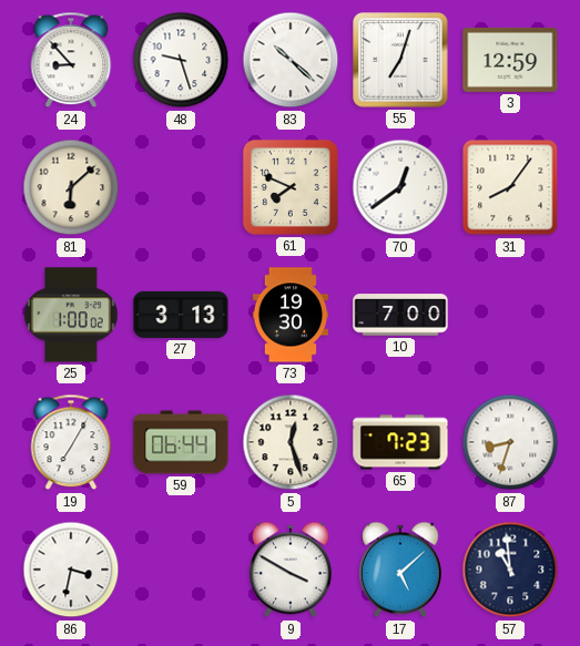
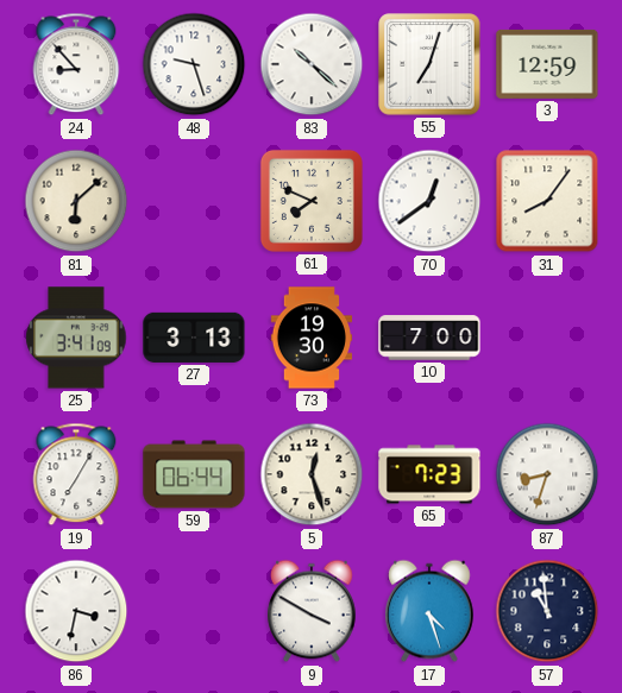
25: 1:00 -> 3:41 (76, 338)
17: 5:08 -> 4:27 (431, 611)
